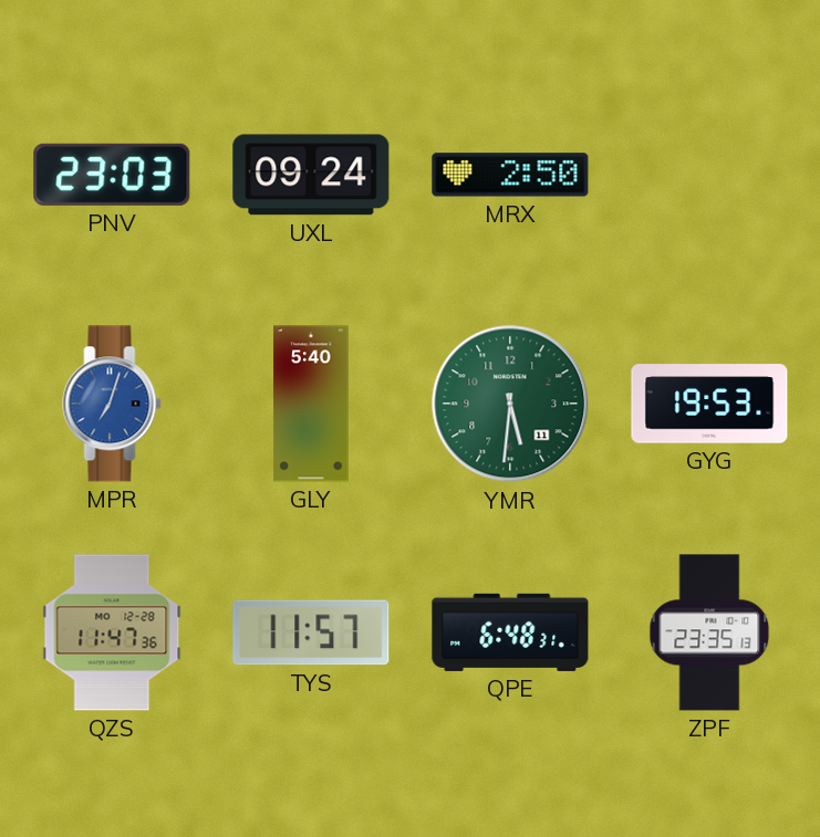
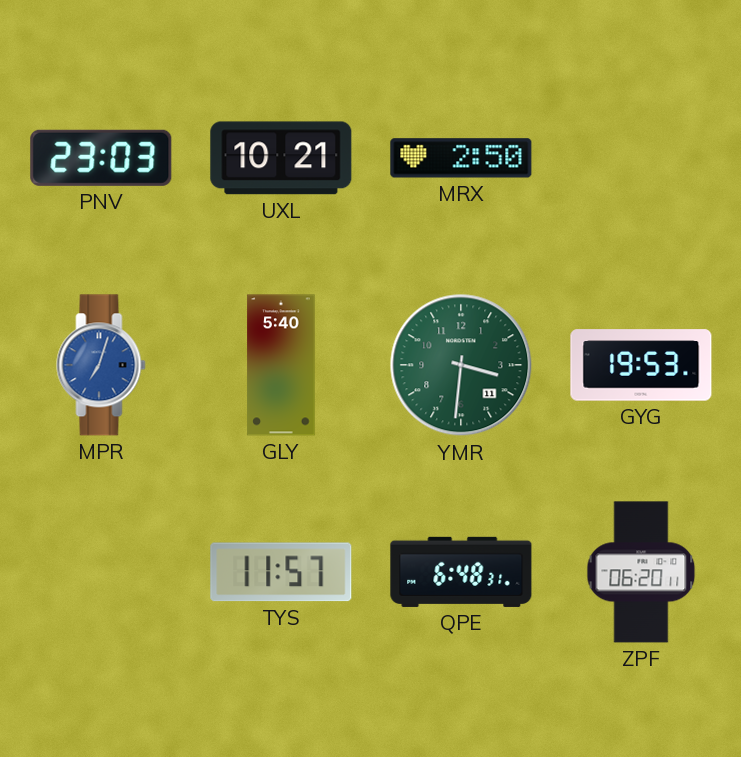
UXL: 09:24 -> 10:21 (281, 158)
YMR: 5:31 -> 3:31 (461, 365)
QZS: 11:47 -> none (112, 632)
ZPF: 23:35 -> 06:20 (641, 572)
